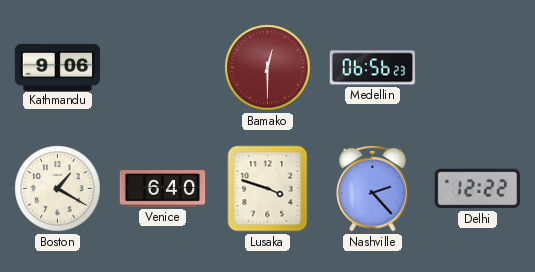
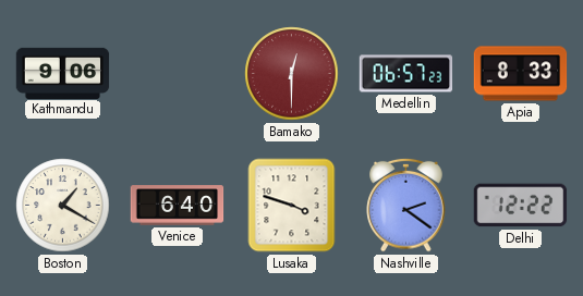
Medellin: 06:56 -> 06:57 (406, 74)
Apia: none -> 8:33 (521, 74)
Nashville: 2:23 -> 2:21 (406, 205)
